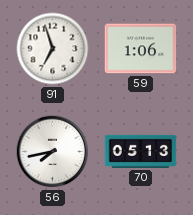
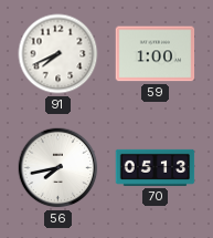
91: 6:57 -> 7:41 (58, 54)
59: 1:06 -> 1:00 (156, 54)
